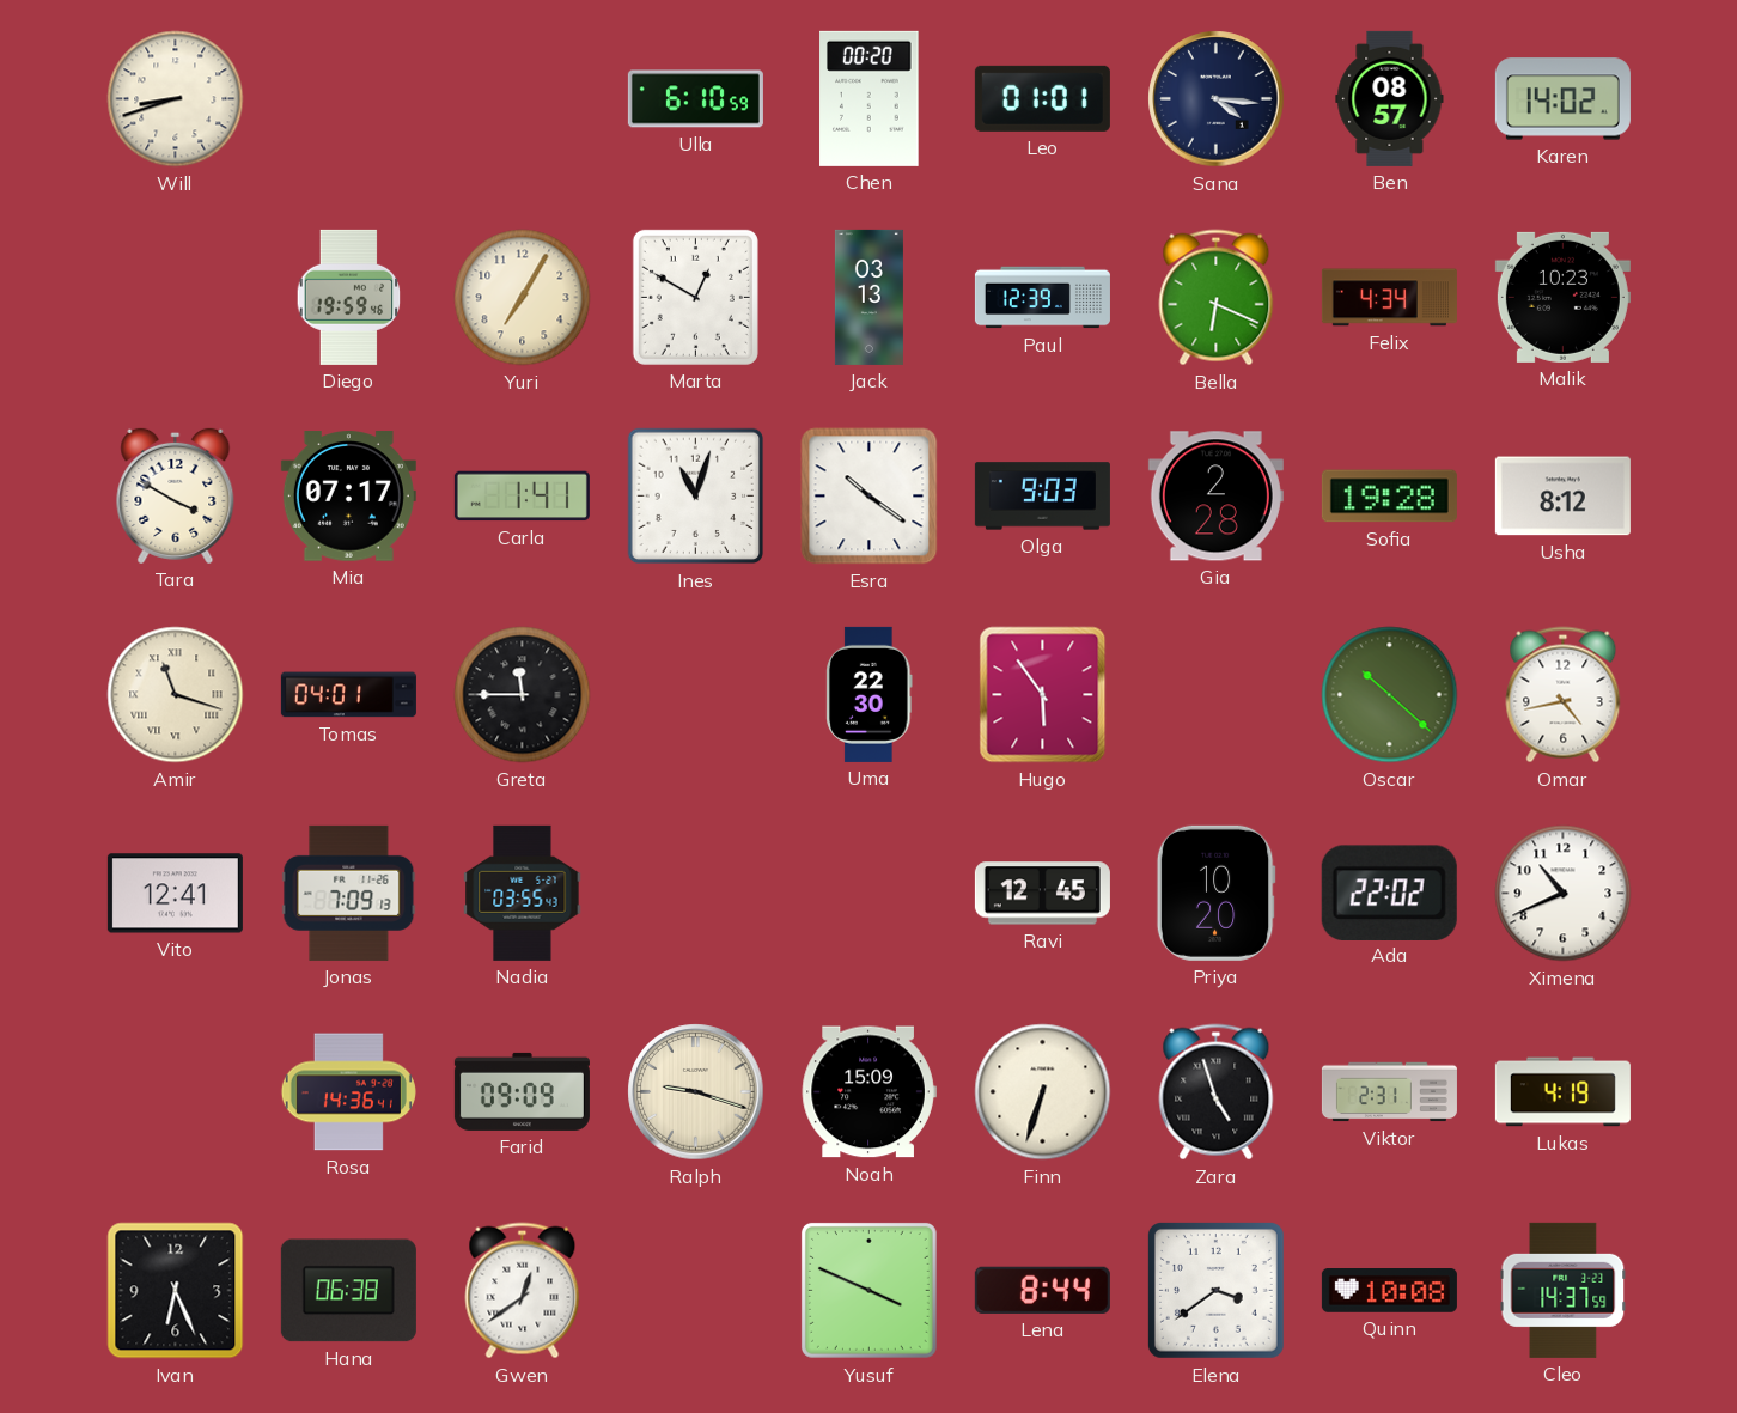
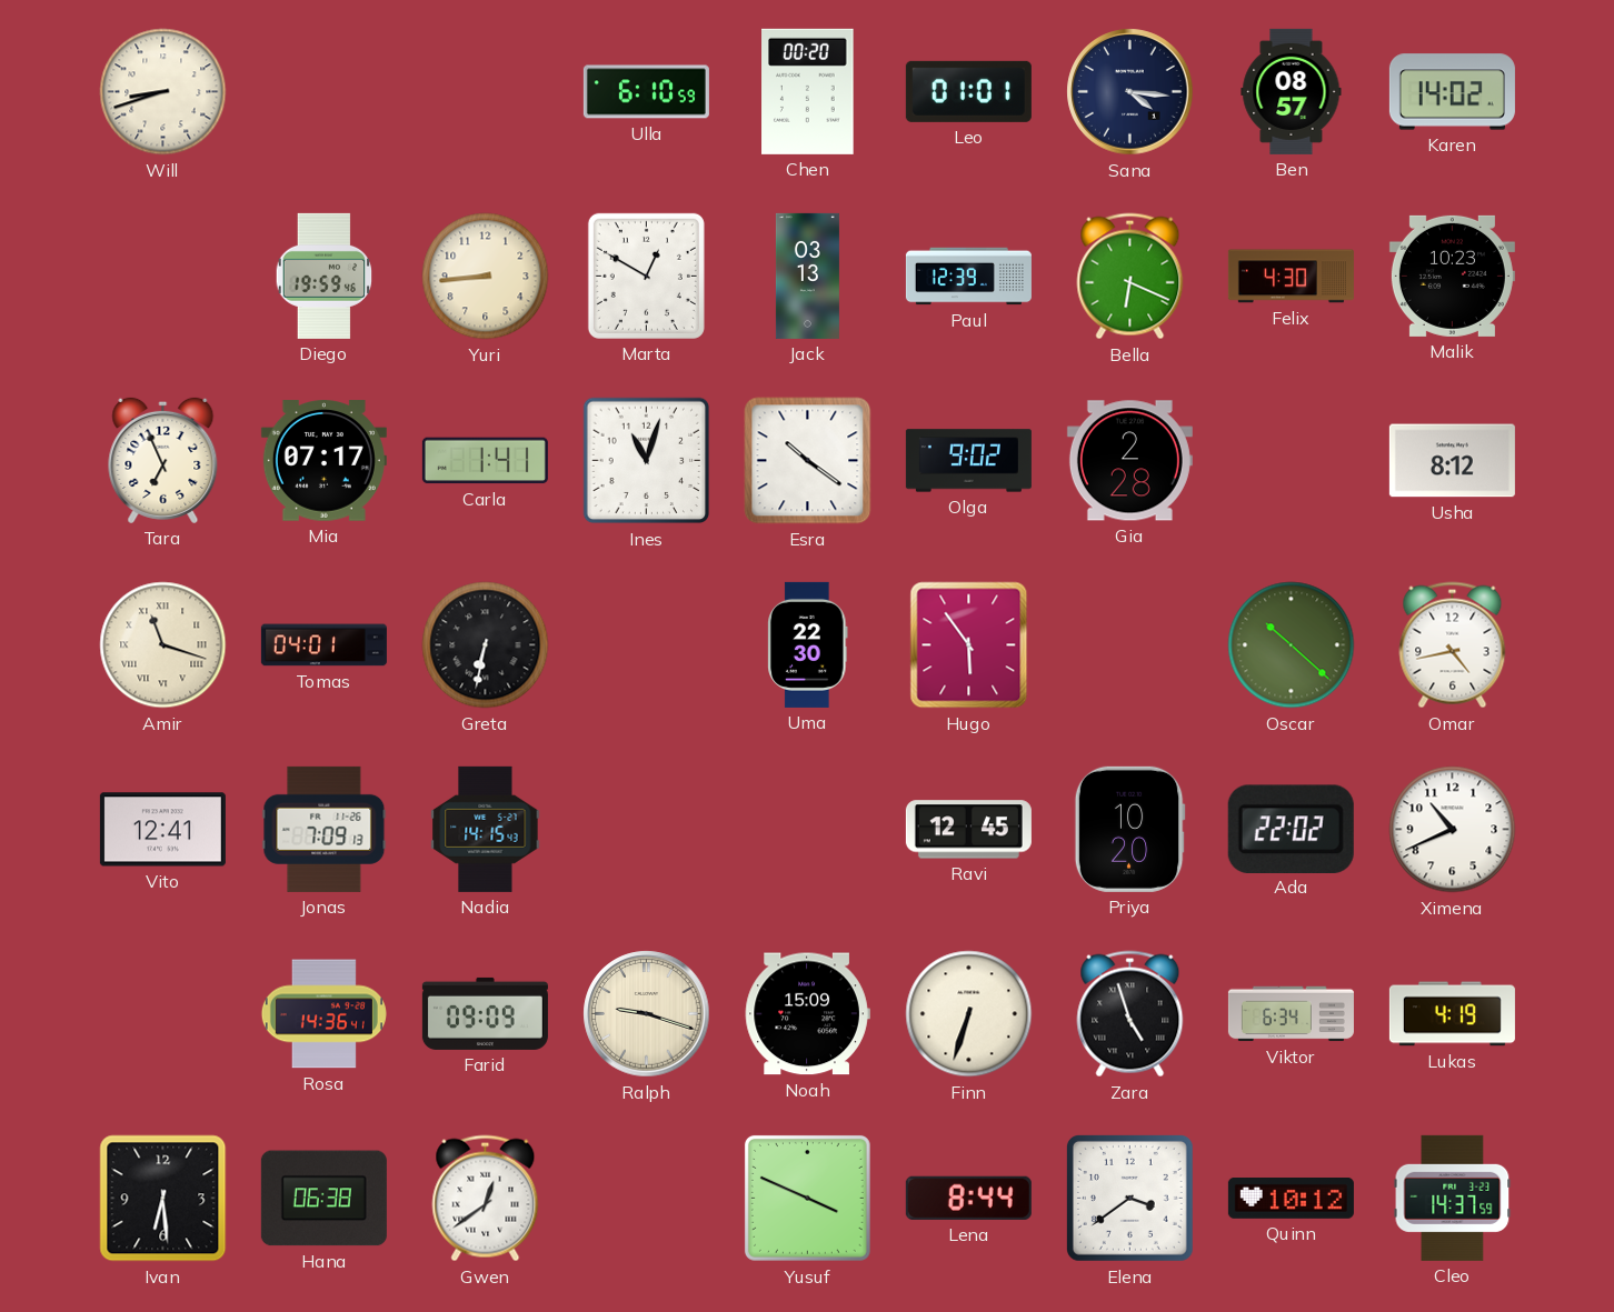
Yuri: 7:05 -> 8:44 (486, 277)
Felix: 4:34 -> 4:30 (1291, 277)
Tara: 3:50 -> 6:56 (163, 460)
Olga: 9:03 -> 9:02 (968, 461)
Sofia: 19:28 -> none (1389, 497)
Greta: 11:45 -> 6:32 (486, 645)
Nadia: 03:55 -> 14:15 (486, 829)
Viktor: 2:31 -> 6:34 (1291, 1014)
Ivan: 6:26 -> 6:29 (163, 1199)
Quinn: 10:08 -> 10:12 (1291, 1199)
